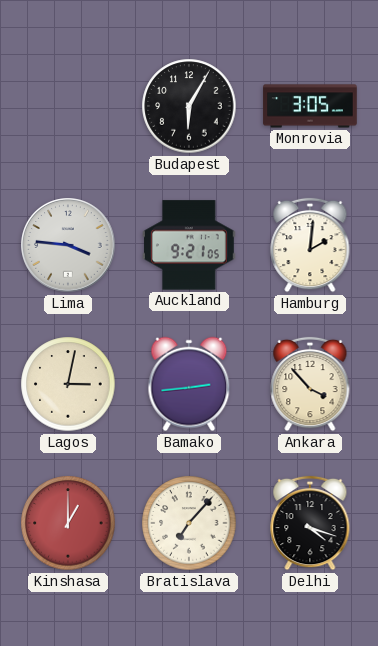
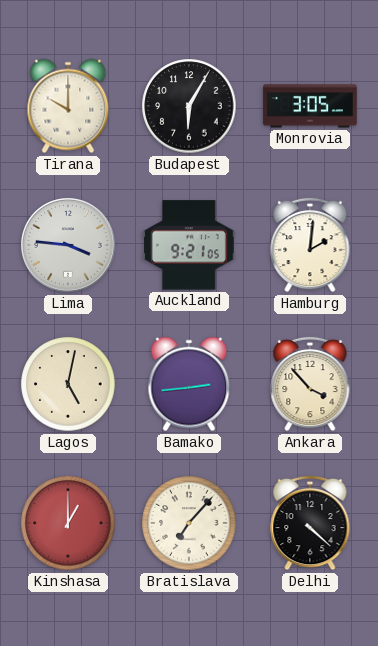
Tirana: none -> 10:00 (68, 106)
Lagos: 3:02 -> 5:02 (68, 384)
Delhi: 4:18 -> 4:22 (310, 523)
